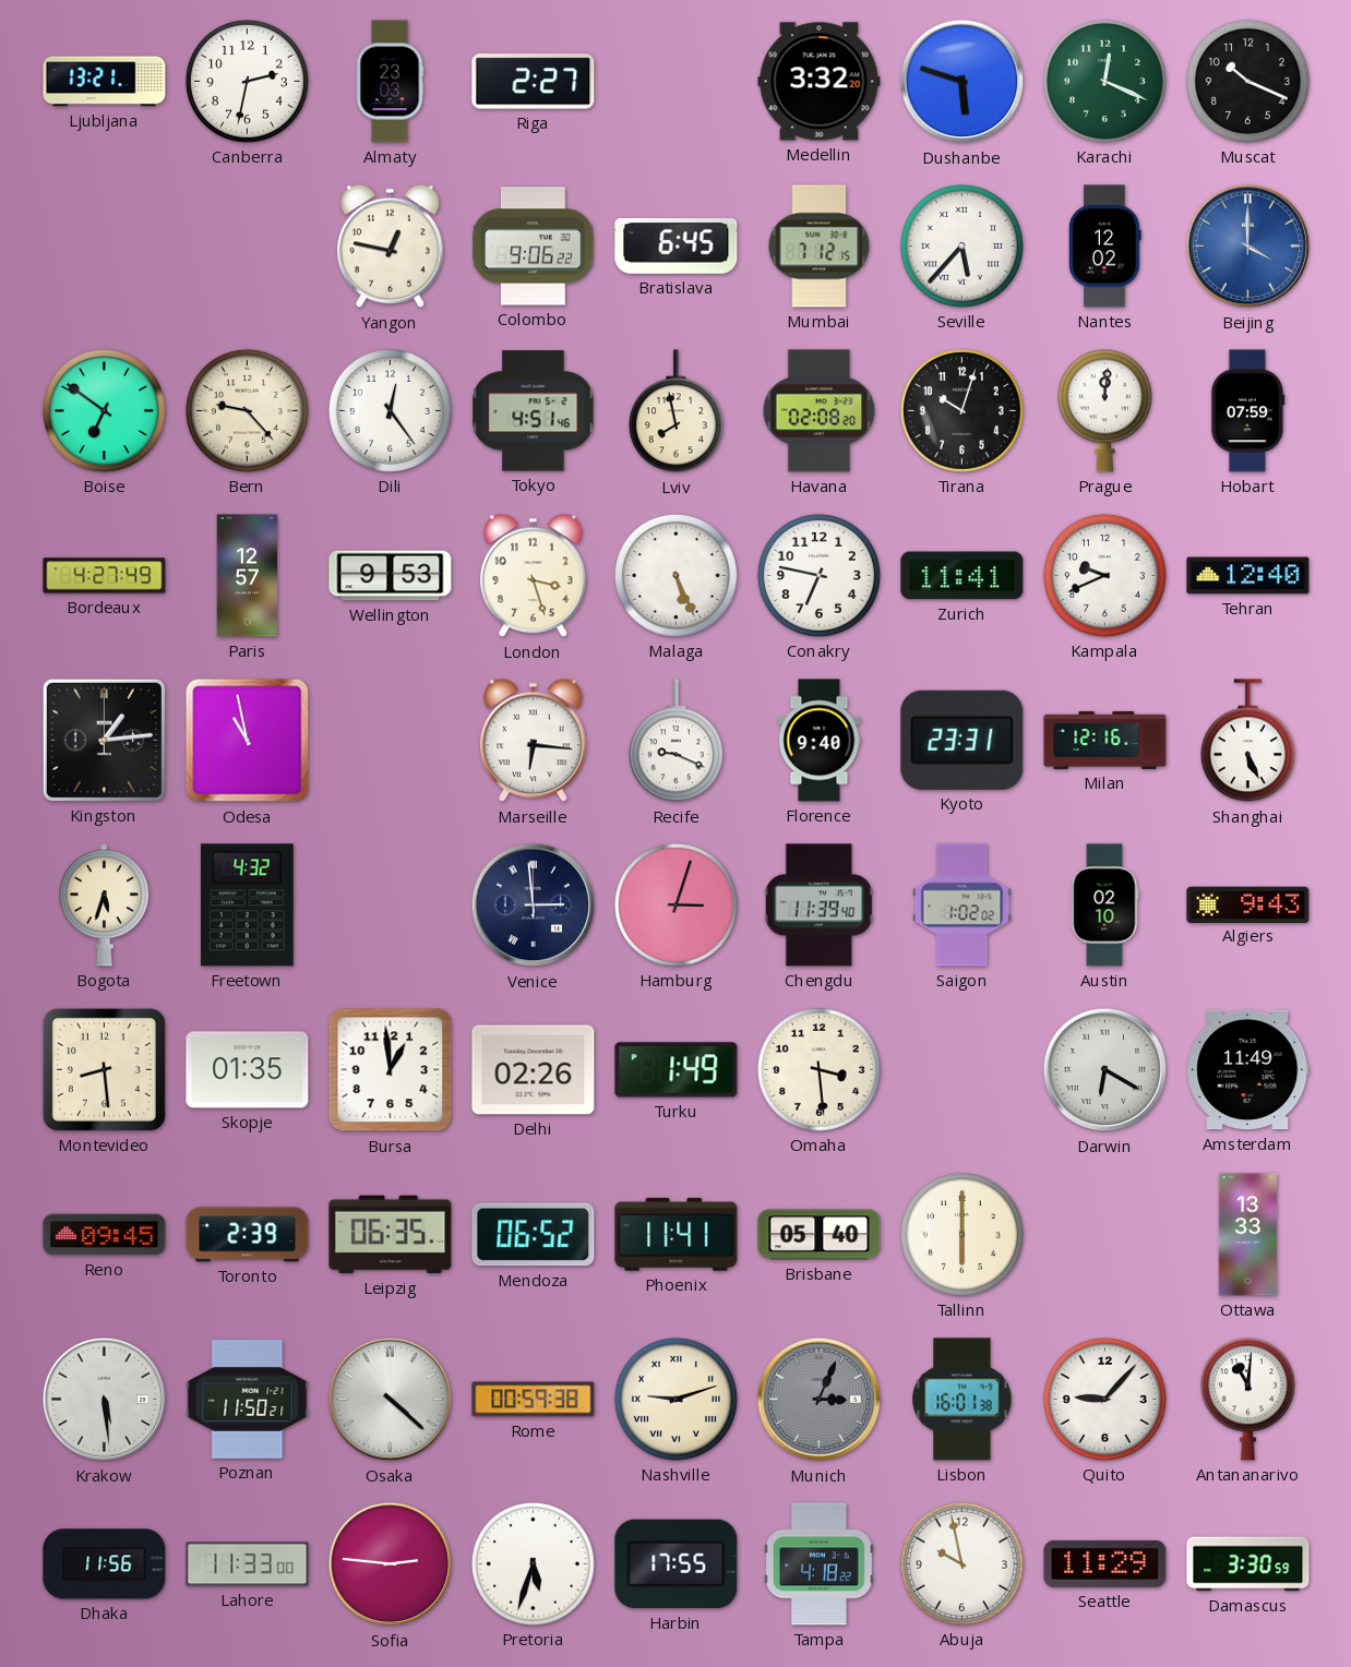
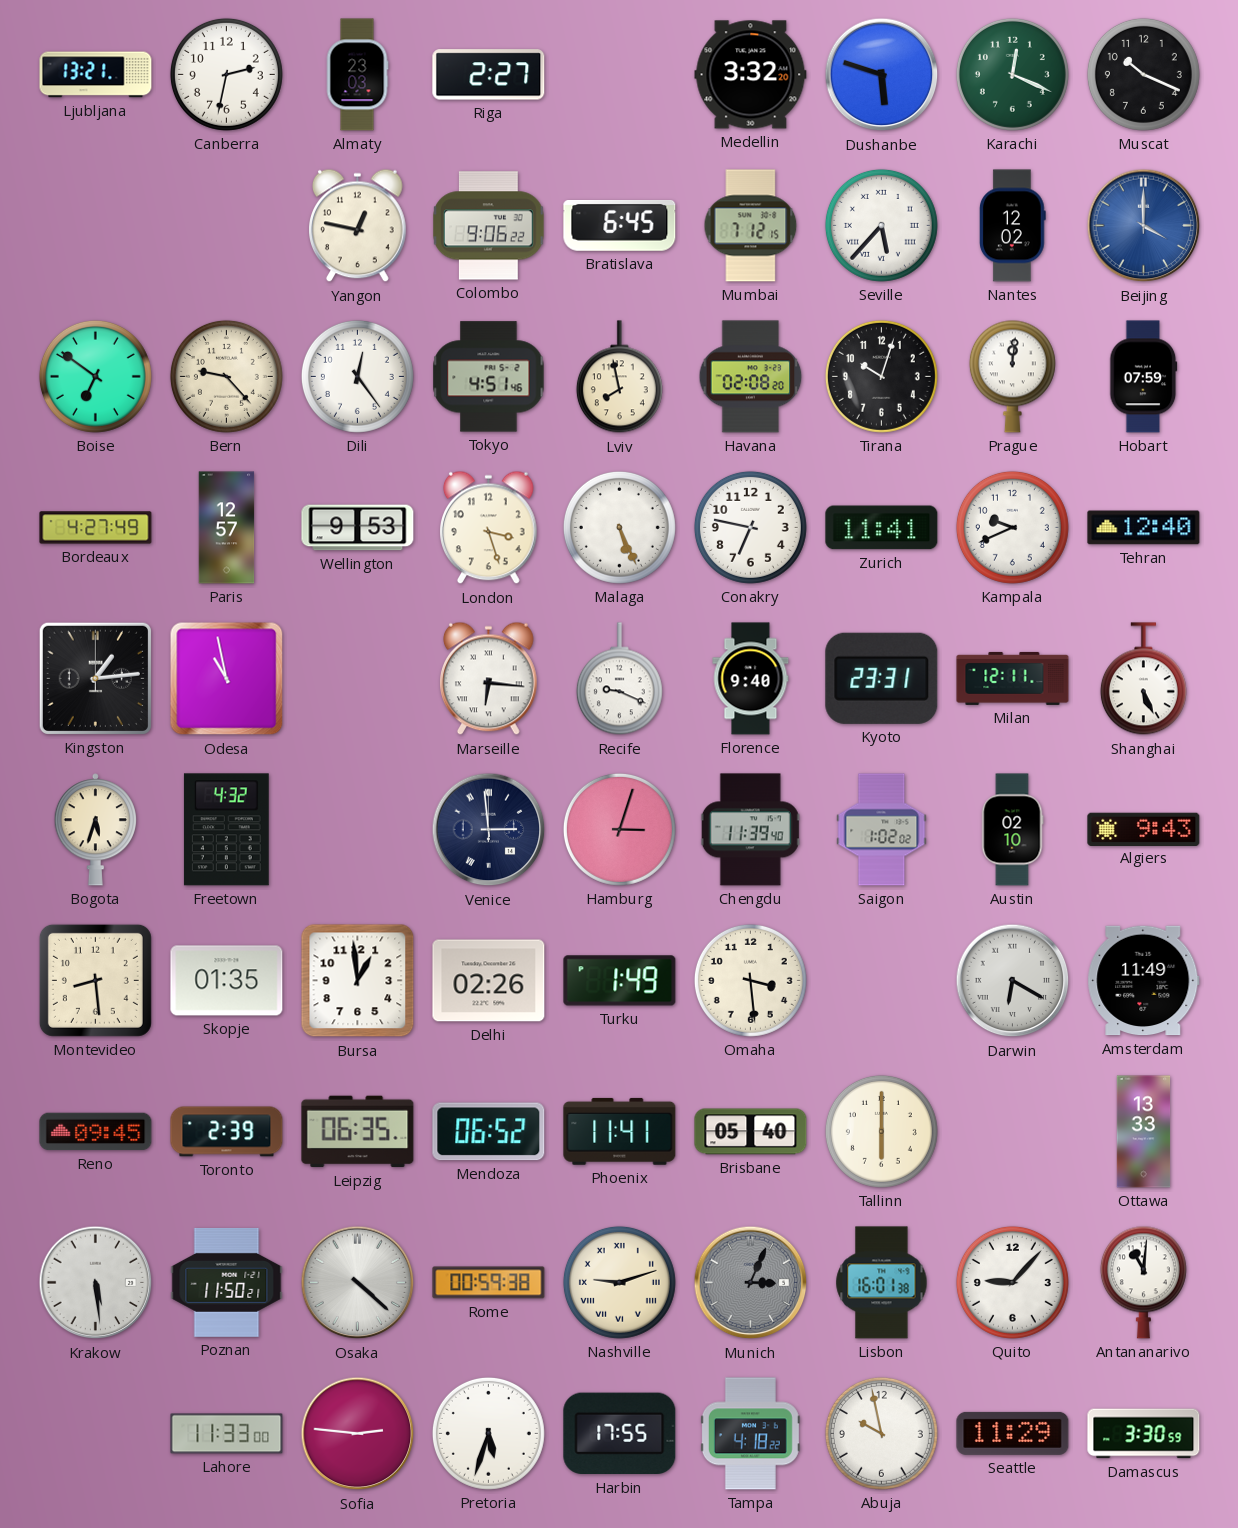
Milan: 12:16 -> 12:11 (1013, 678)
Dhaka: 11:56 -> none (105, 1564)
